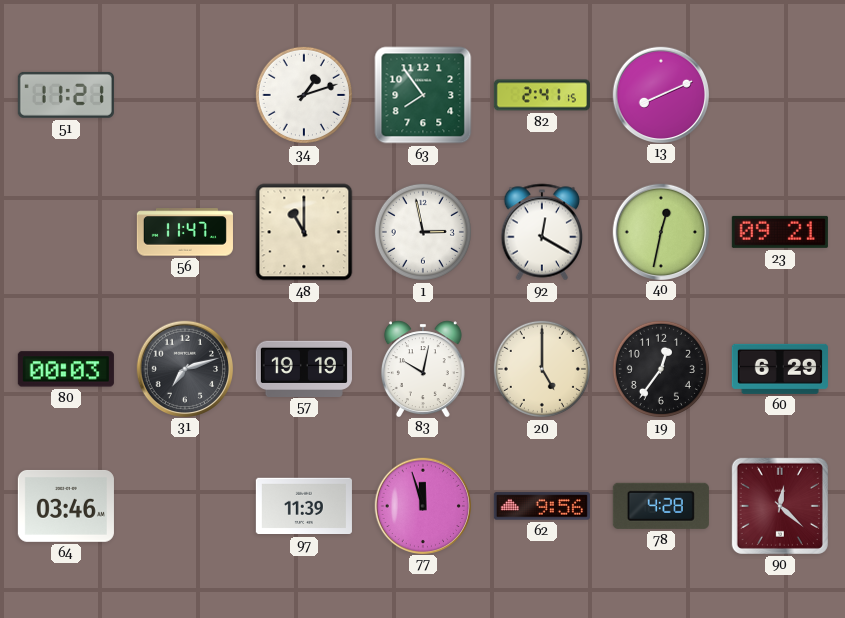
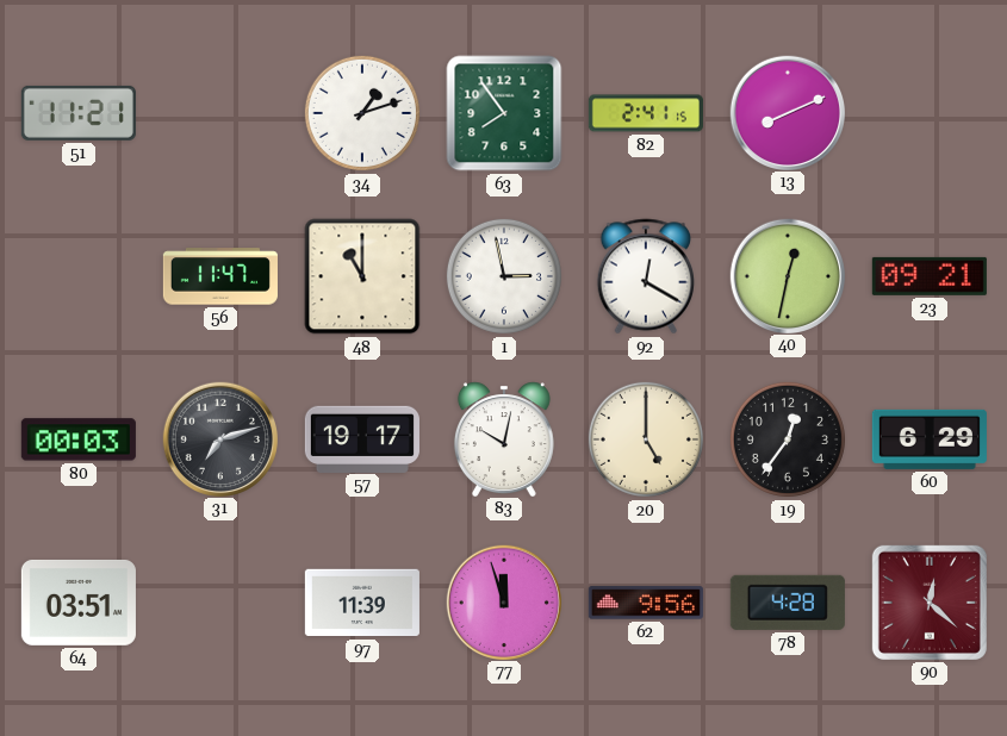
57: 19:19 -> 19:17 (362, 438)
64: 03:46 -> 03:51 (79, 603)
